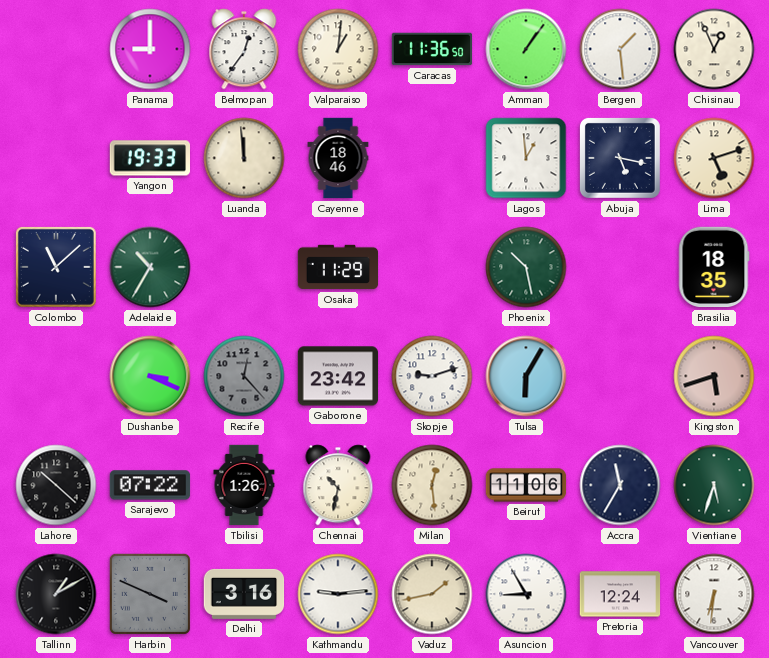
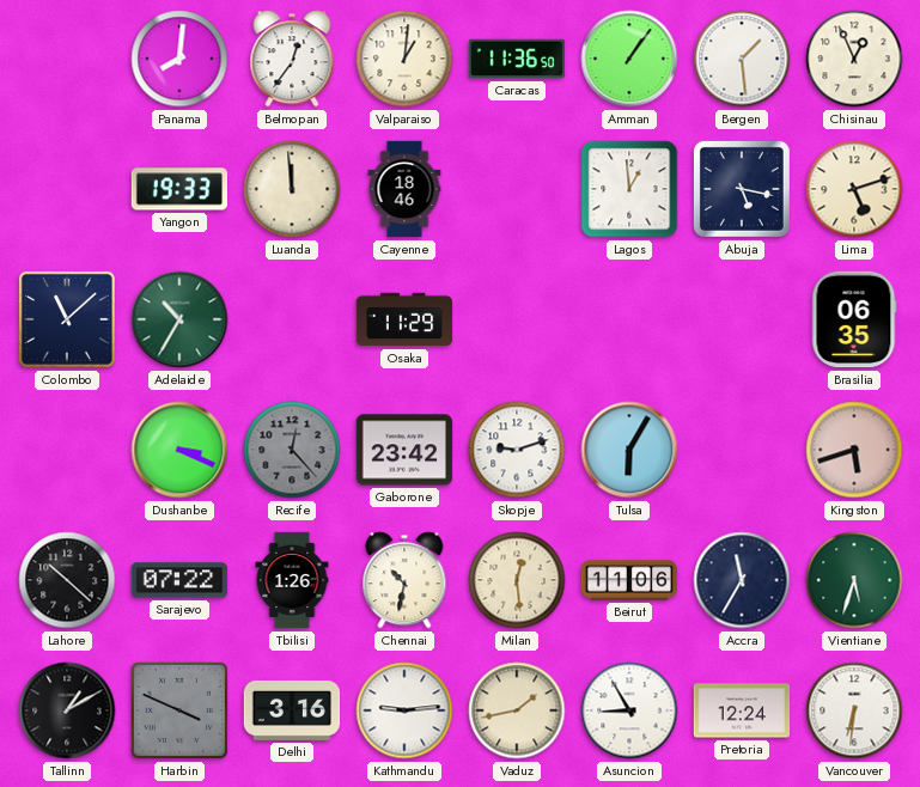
Panama: 9:00 -> 8:01 (179, 59)
Phoenix: 10:28 -> none (526, 267)
Brasilia: 18:35 -> 06:35 (854, 319)
